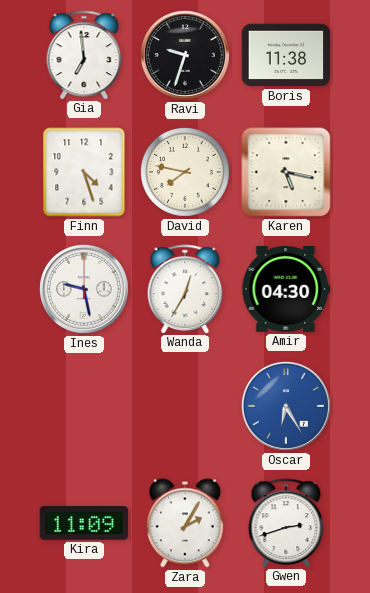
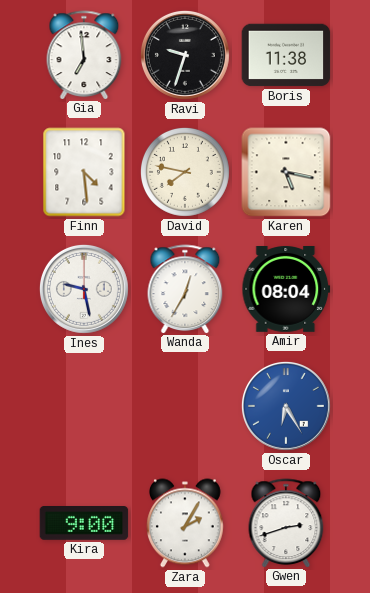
Finn: 4:27 -> 4:29 (84, 172)
Amir: 04:30 -> 08:04 (286, 290)
Kira: 11:09 -> 9:00 (84, 524)
